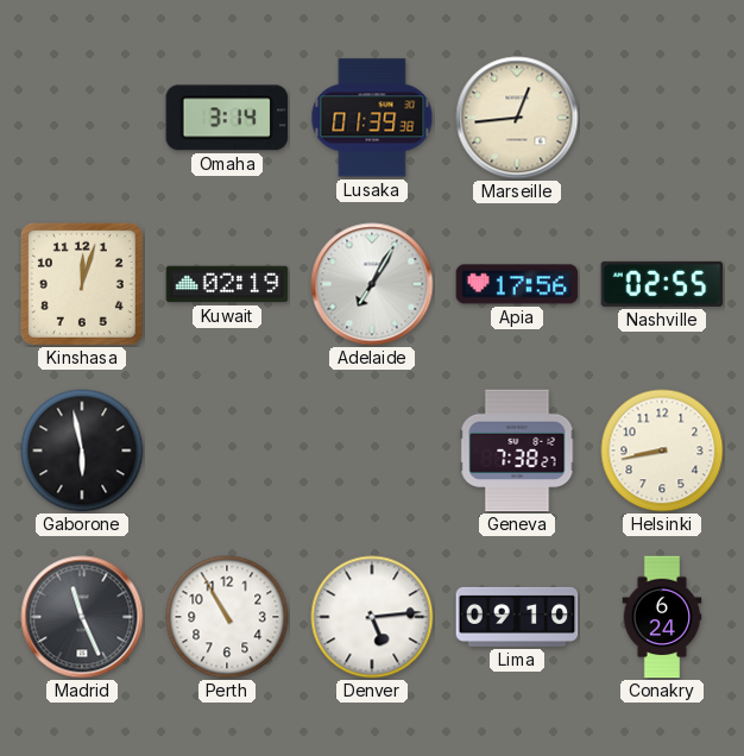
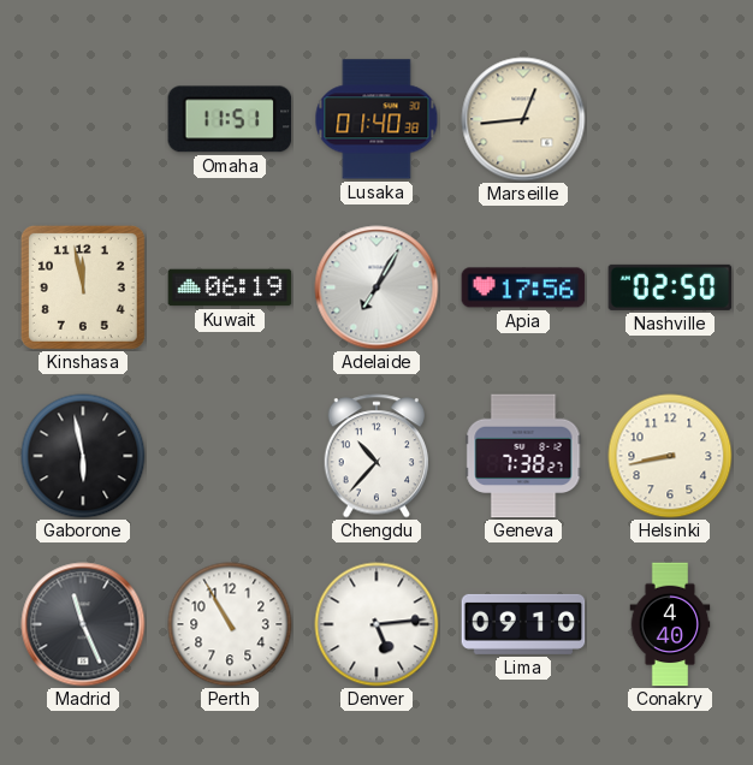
Omaha: 3:14 -> 11:51 (230, 119)
Lusaka: 01:39 -> 01:40 (376, 119)
Kinshasa: 12:03 -> 11:58 (83, 287)
Kuwait: 02:19 -> 06:19 (230, 287)
Nashville: 02:55 -> 02:50 (670, 287)
Chengdu: none -> 10:37 (376, 456)
Conakry: 6:24 -> 4:40 (670, 624)
